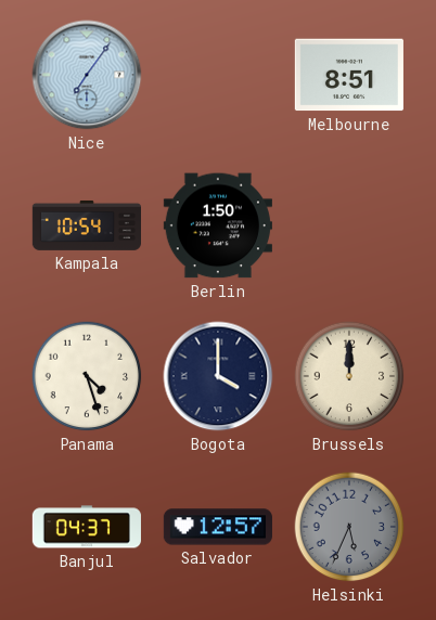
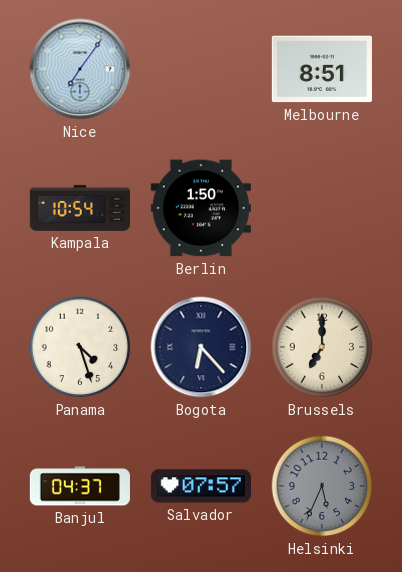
Bogota: 4:00 -> 6:23 (201, 347)
Brussels: 12:00 -> 7:00 (322, 347)
Salvador: 12:57 -> 07:57 (201, 486)
